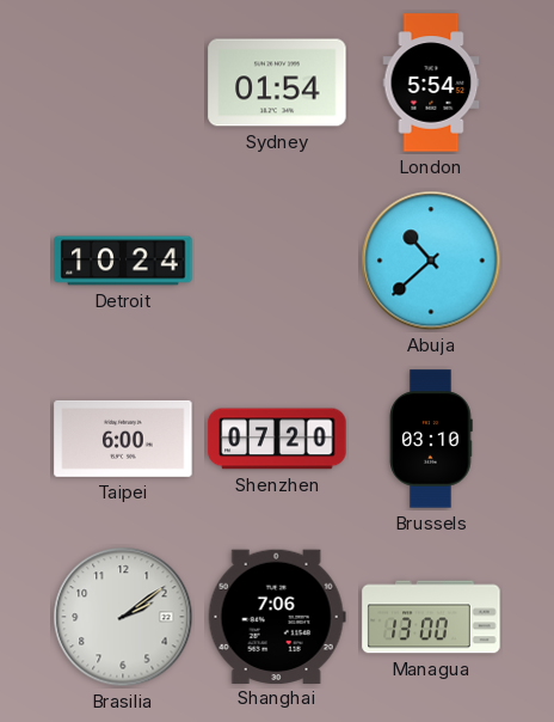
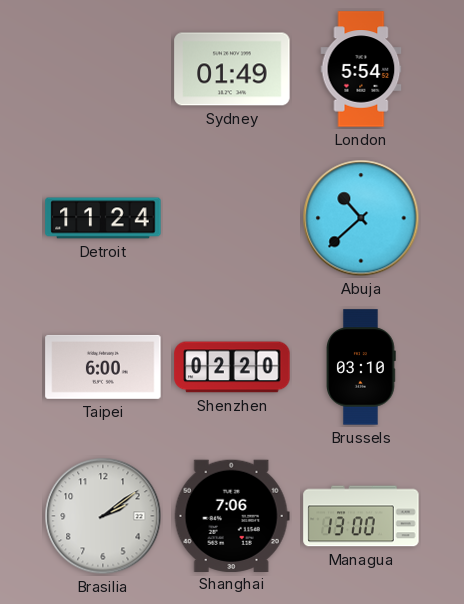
Sydney: 01:54 -> 01:49 (232, 69)
Detroit: 10:24 -> 11:24 (103, 218)
Shenzhen: 07:20 -> 02:20 (232, 367)
